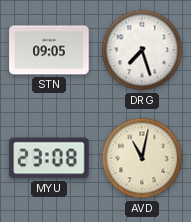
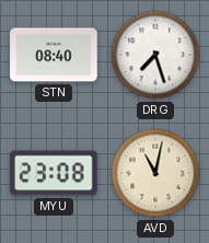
STN: 09:05 -> 08:40 (54, 55)
